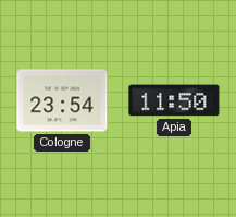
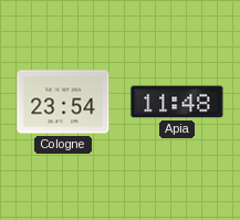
Apia: 11:50 -> 11:48 (177, 102)
